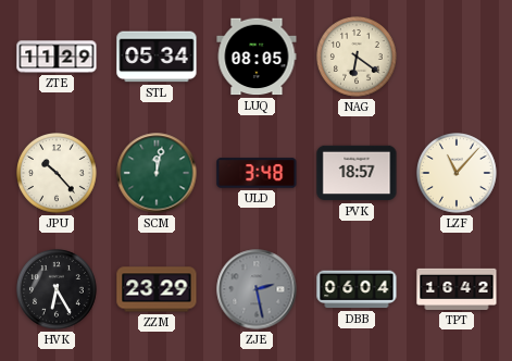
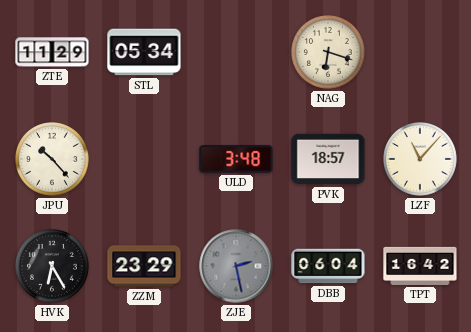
LUQ: 08:05 -> none (257, 57)
NAG: 6:21 -> 6:18 (329, 53)
SCM: 12:02 -> none (157, 173)
